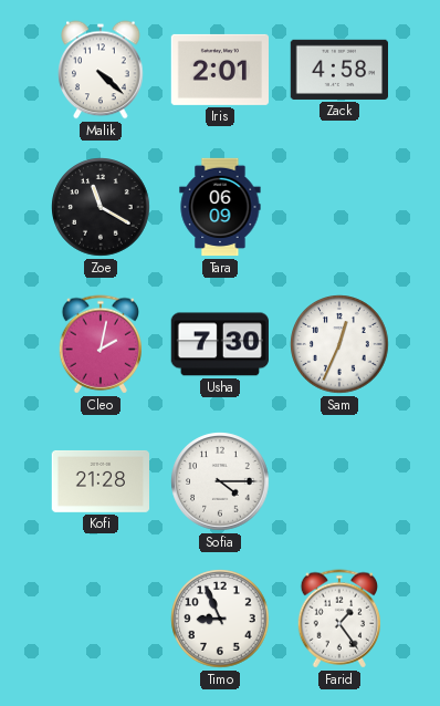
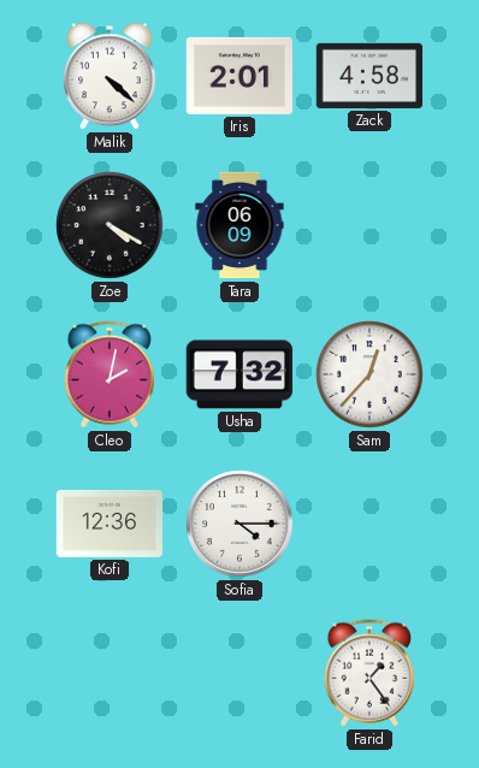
Zoe: 11:20 -> 4:20 (110, 225)
Usha: 7:30 -> 7:32 (239, 374)
Sam: 12:34 -> 12:37 (369, 374)
Kofi: 21:28 -> 12:36 (110, 524)
Timo: 8:56 -> none (220, 619)
